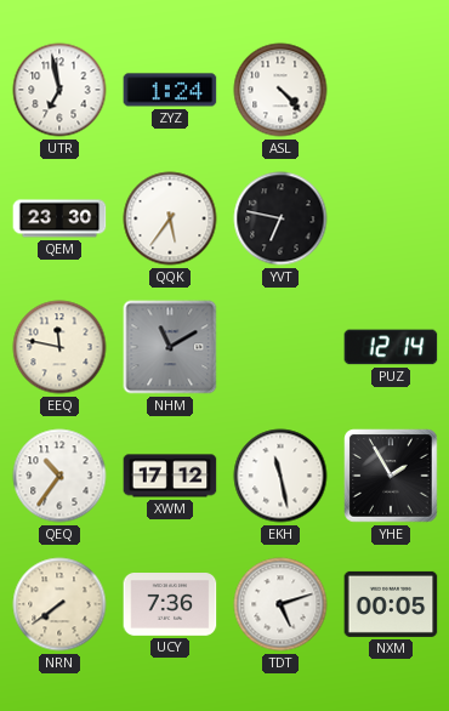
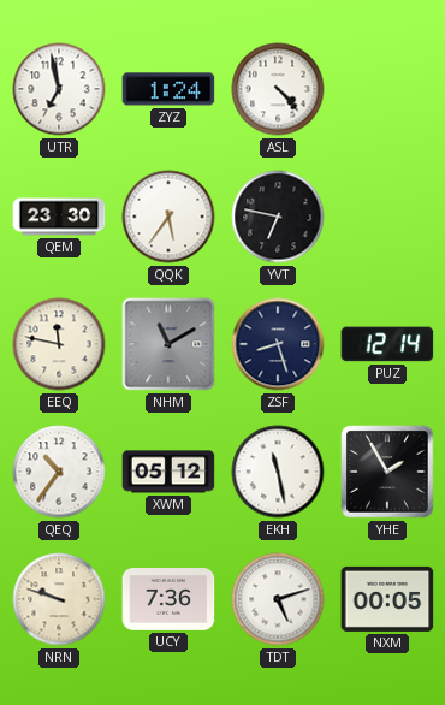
ZSF: none -> 8:27 (278, 344)
XWM: 17:12 -> 05:12 (168, 472)
NRN: 7:39 -> 9:48 (59, 599)
